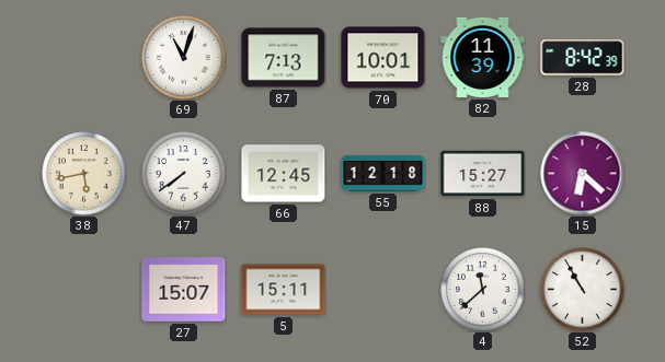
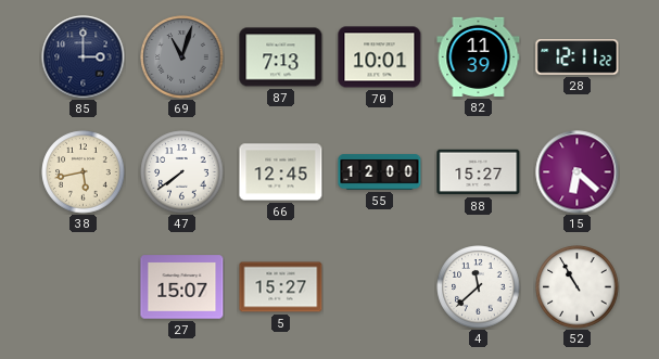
85: none -> 3:00 (84, 57)
69 dial: white -> grey (182, 57)
28: 8:42 -> 12:11 (578, 57)
55: 12:18 -> 12:00 (380, 172)
5: 15:11 -> 15:27 (281, 287)
